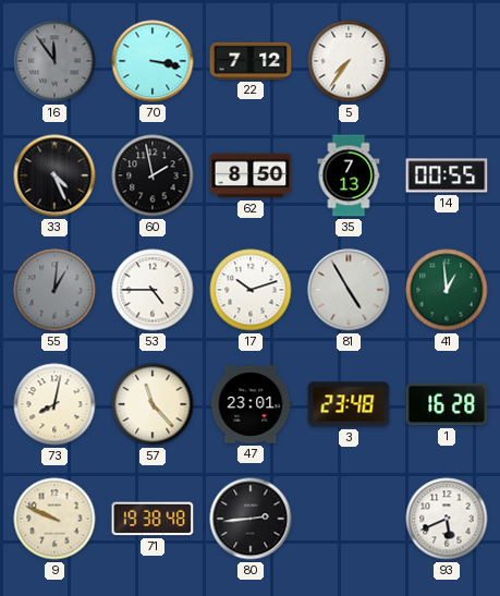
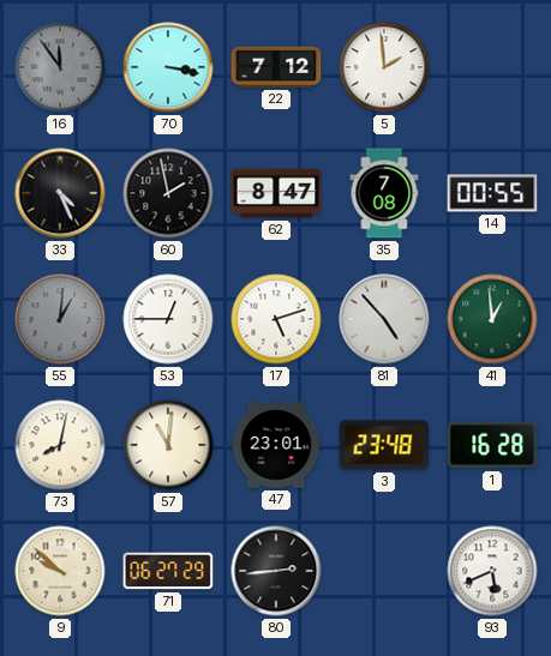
5: 7:36 -> 1:59 (384, 67)
62: 8:50 -> 8:47 (276, 193)
35: 7:13 -> 7:08 (384, 193)
53: 4:45 -> 12:45 (168, 319)
17: 10:12 -> 5:12 (276, 319)
81: 4:55 -> 4:53 (384, 319)
57: 11:23 -> 11:01 (168, 445)
9: 9:49 -> 9:52 (60, 571)
71: 19:38 -> 06:27 (168, 571)
